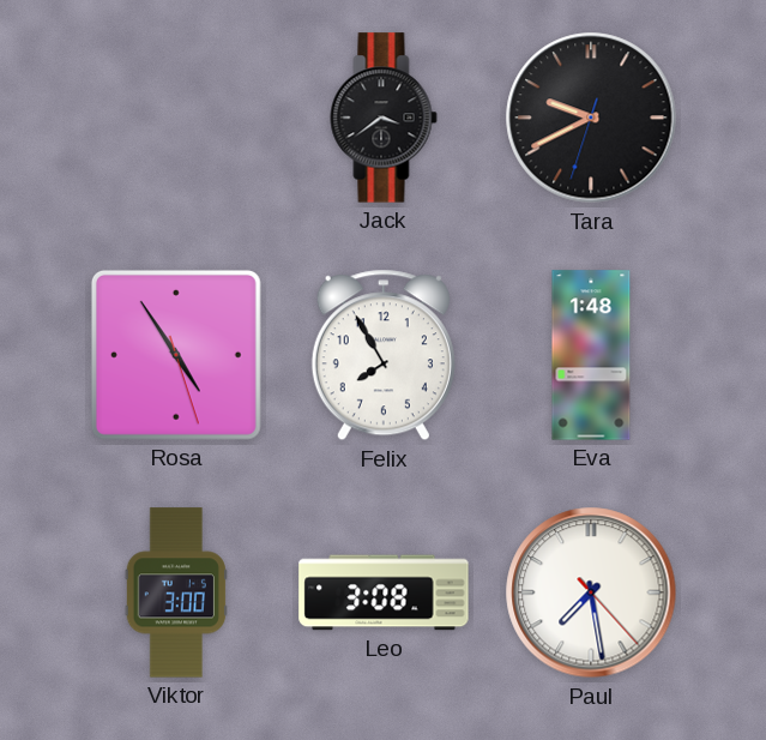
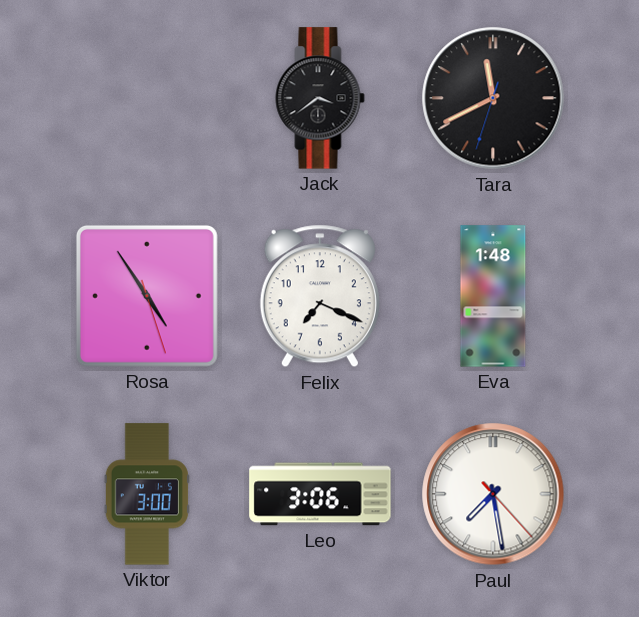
Tara: 9:40 -> 11:40 (493, 98)
Felix: 7:55 -> 7:19 (320, 296)
Leo: 3:08 -> 3:06 (320, 494)
